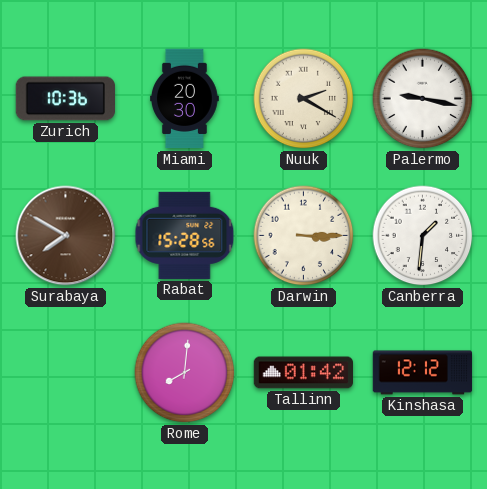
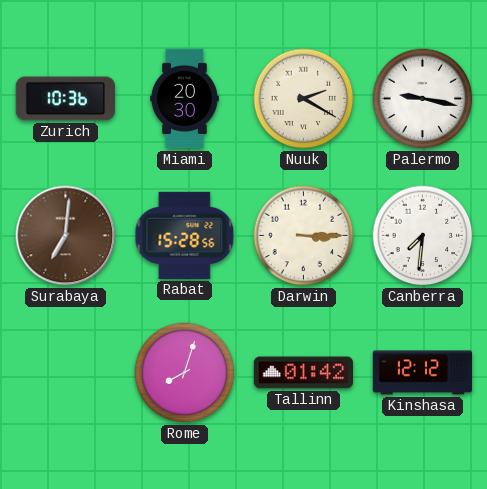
Surabaya: 7:50 -> 7:01 (66, 236)
Canberra: 1:31 -> 7:31 (423, 236)
Rome: 8:01 -> 8:03 (185, 373)
